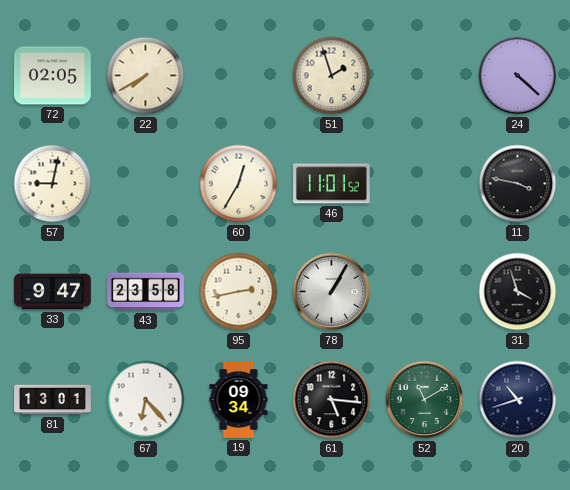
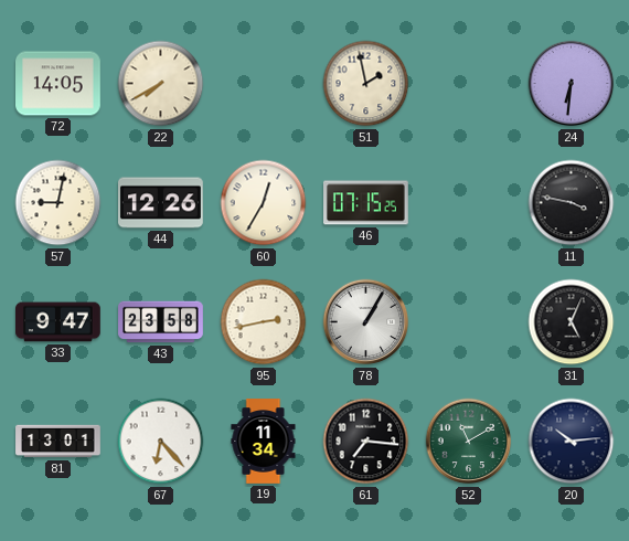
72: 02:05 -> 14:05 (58, 84)
51: 1:57 -> 1:58 (366, 84)
24: 4:22 -> 6:31 (572, 84)
44: none -> 12:26 (161, 203)
46: 11:01 -> 07:15 (366, 203)
31: 3:57 -> 5:04 (572, 322)
19: 09:34 -> 11:34 (264, 442)
61: 5:16 -> 7:16 (366, 442)
20: 10:42 -> 10:14 (572, 442)
